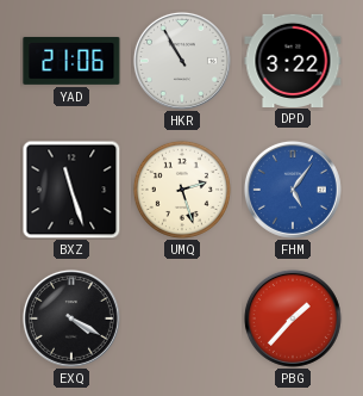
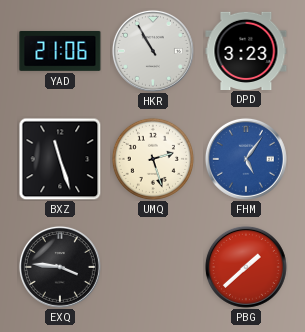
DPD: 3:22 -> 3:23 (246, 50)
EXQ: 4:20 -> 3:46 (60, 267)
PBG: 1:37 -> 1:38 (246, 267)
